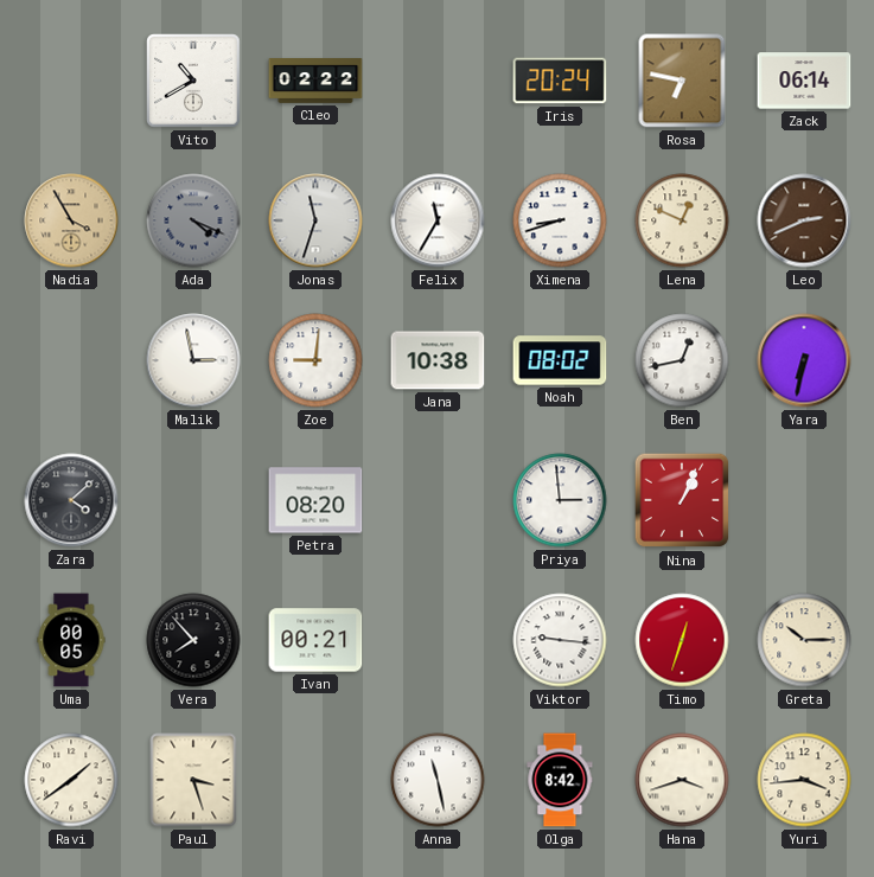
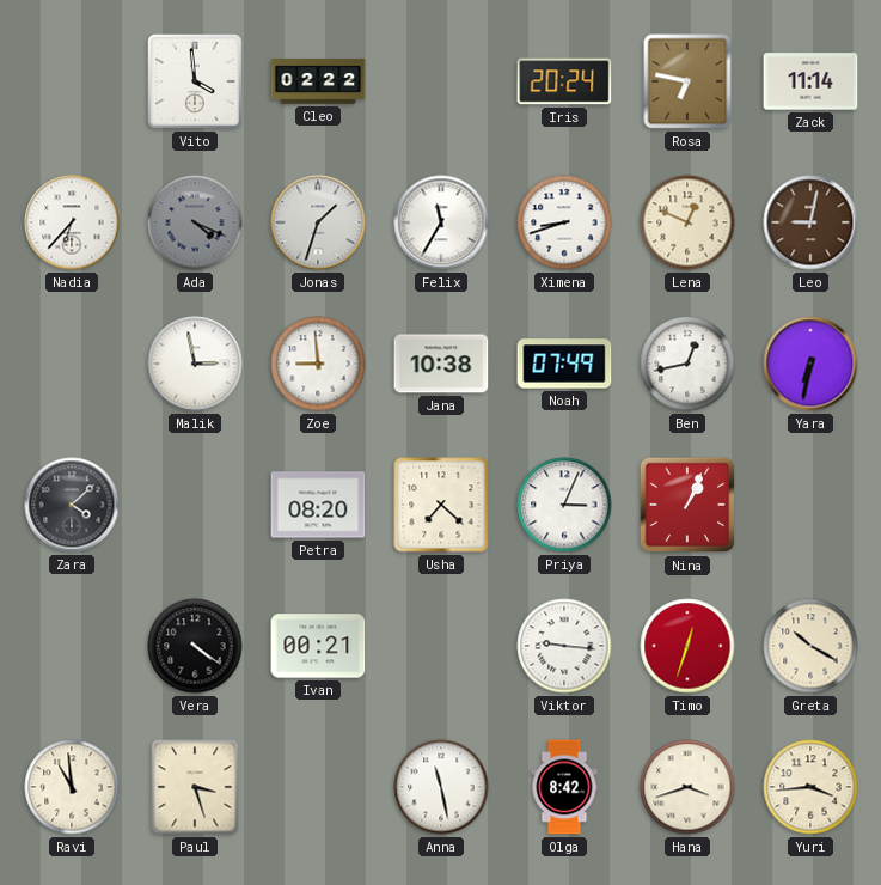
Vito: 10:40 -> 3:59 (195, 81)
Zack: 06:14 -> 11:14 (810, 81)
Nadia: 3:55 -> 6:37 (72, 222)
Nadia dial: champagne -> white (72, 222)
Jonas: 11:33 -> 1:33 (318, 222)
Leo: 2:41 -> 9:02 (810, 222)
Zoe: 9:01 -> 8:59 (318, 364)
Noah: 08:02 -> 07:49 (564, 364)
Usha: none -> 7:22 (441, 505)
Priya: 2:59 -> 3:04 (564, 505)
Uma: 00:05 -> none (71, 640)
Vera: 7:53 -> 4:21 (195, 646)
Greta: 10:15 -> 10:20 (810, 646)
Ravi: 1:39 -> 10:59 (72, 787)
